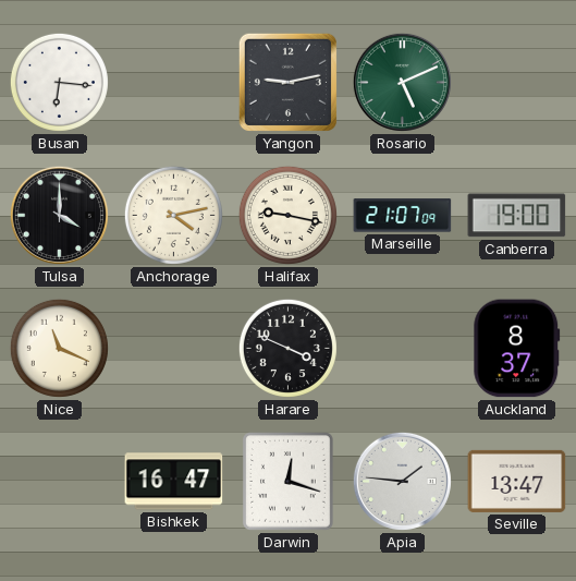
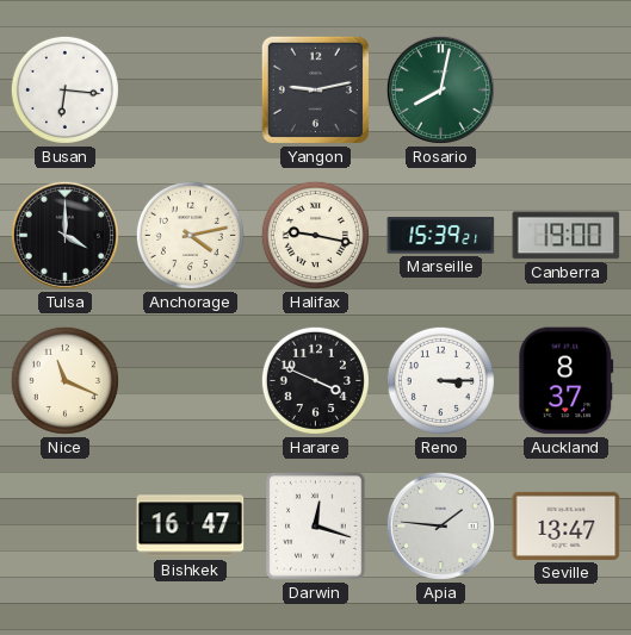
Rosario: 5:11 -> 8:02 (440, 89)
Marseille: 21:07 -> 15:39 (441, 236)
Reno: none -> 3:15 (440, 380)
